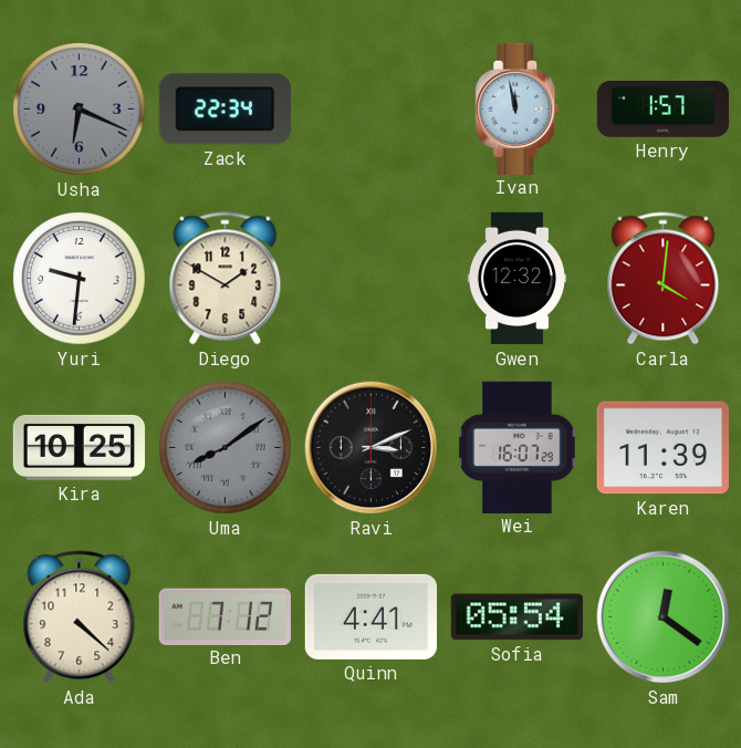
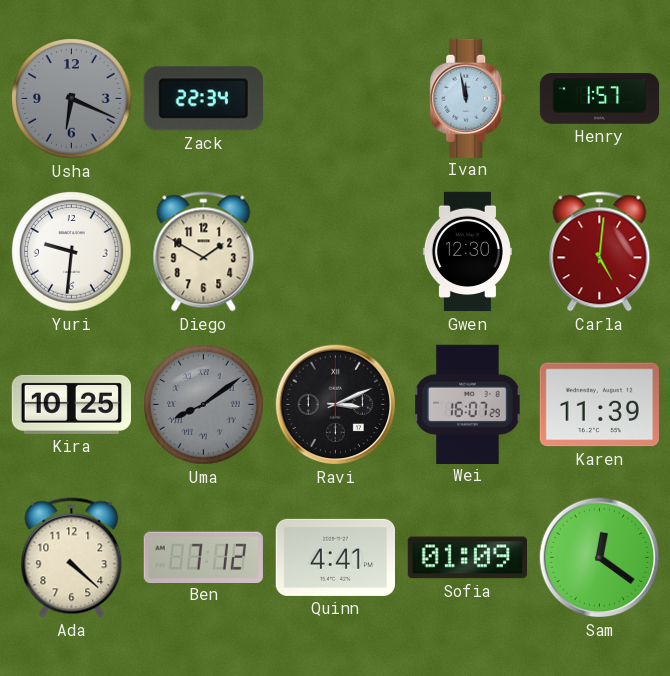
Gwen: 12:32 -> 12:30 (467, 252)
Carla: 4:01 -> 5:01 (600, 252)
Sofia: 05:54 -> 01:09 (467, 558)
